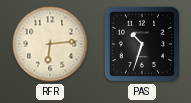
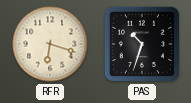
RFR: 6:14 -> 6:18 (50, 44)
